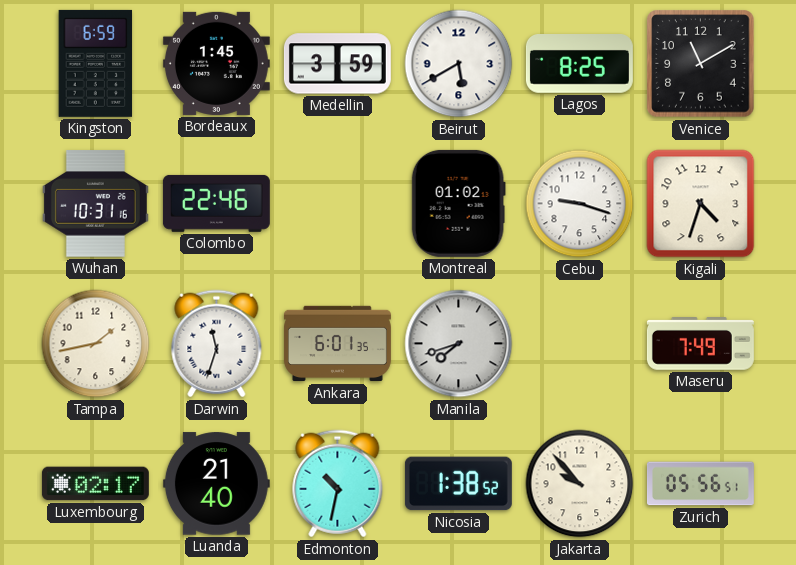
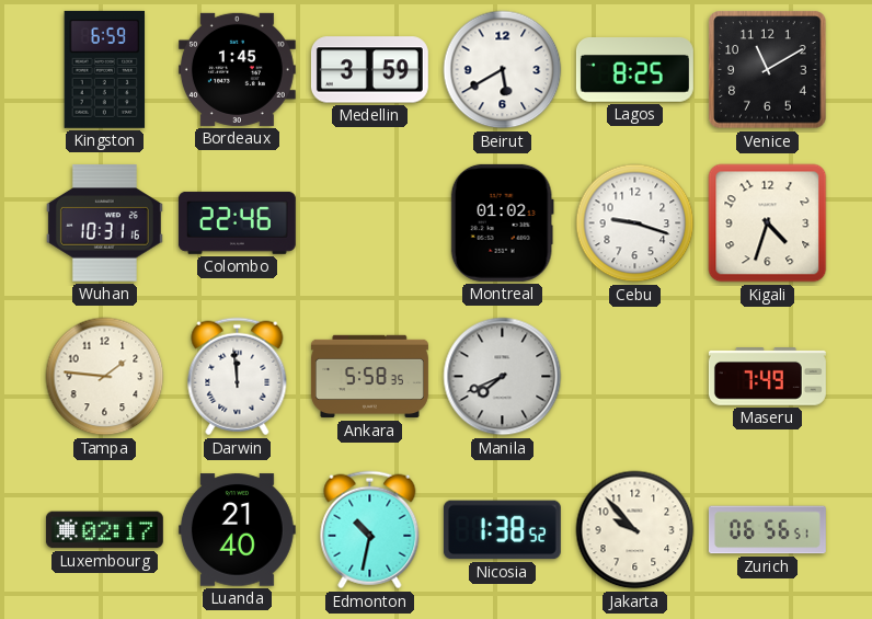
Tampa: 1:43 -> 1:46 (105, 377)
Darwin: 11:33 -> 11:59 (238, 377)
Ankara: 6:01 -> 5:58 (369, 377)
Manila: 7:42 -> 7:41 (503, 377)
Zurich: 05:56 -> 06:56 (767, 530)
